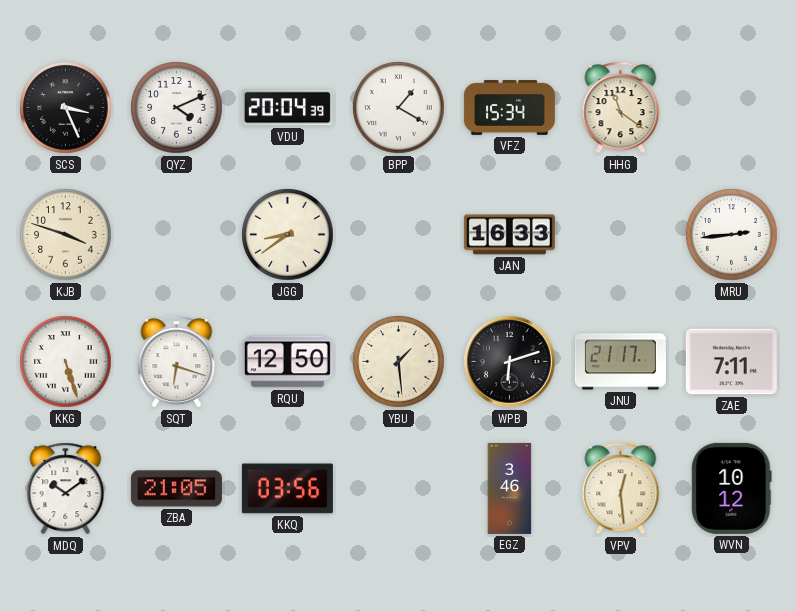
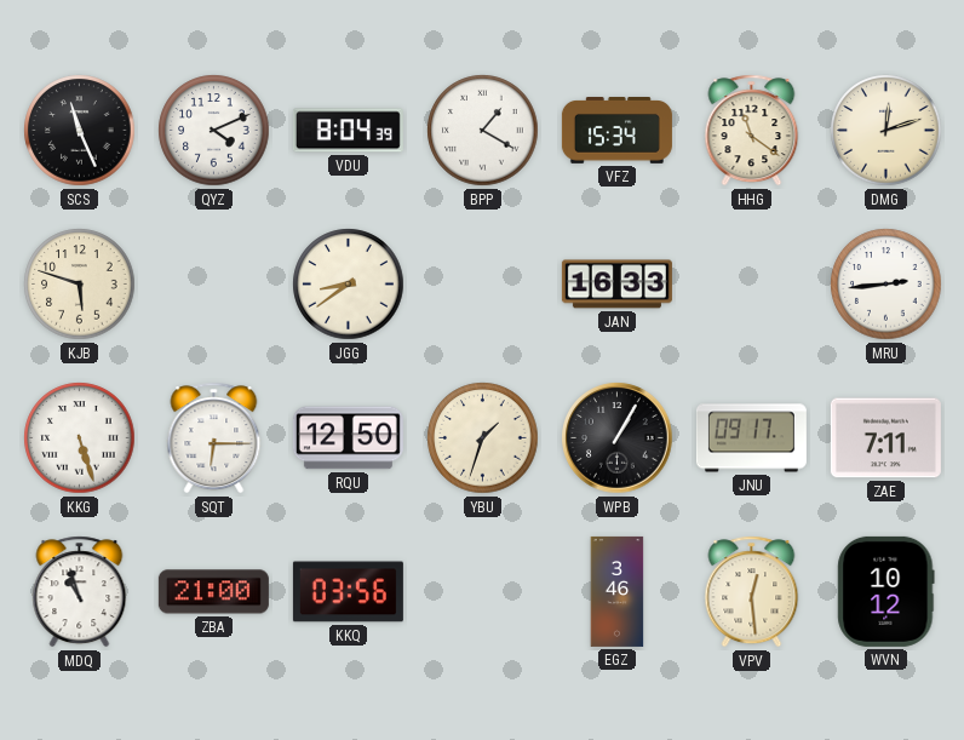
SCS: 3:26 -> 11:26 (80, 131)
VDU: 20:04 -> 8:04 (348, 131)
DMG: none -> 12:12 (886, 131)
KJB: 3:48 -> 5:48 (80, 285)
SQT: 6:18 -> 6:15 (214, 438)
YBU: 1:29 -> 1:33 (483, 438)
WPB: 6:12 -> 1:05 (618, 438)
JNU: 21:17 -> 09:17 (751, 438)
MDQ: 10:09 -> 10:57 (80, 592)
ZBA: 21:05 -> 21:00 (213, 592)
